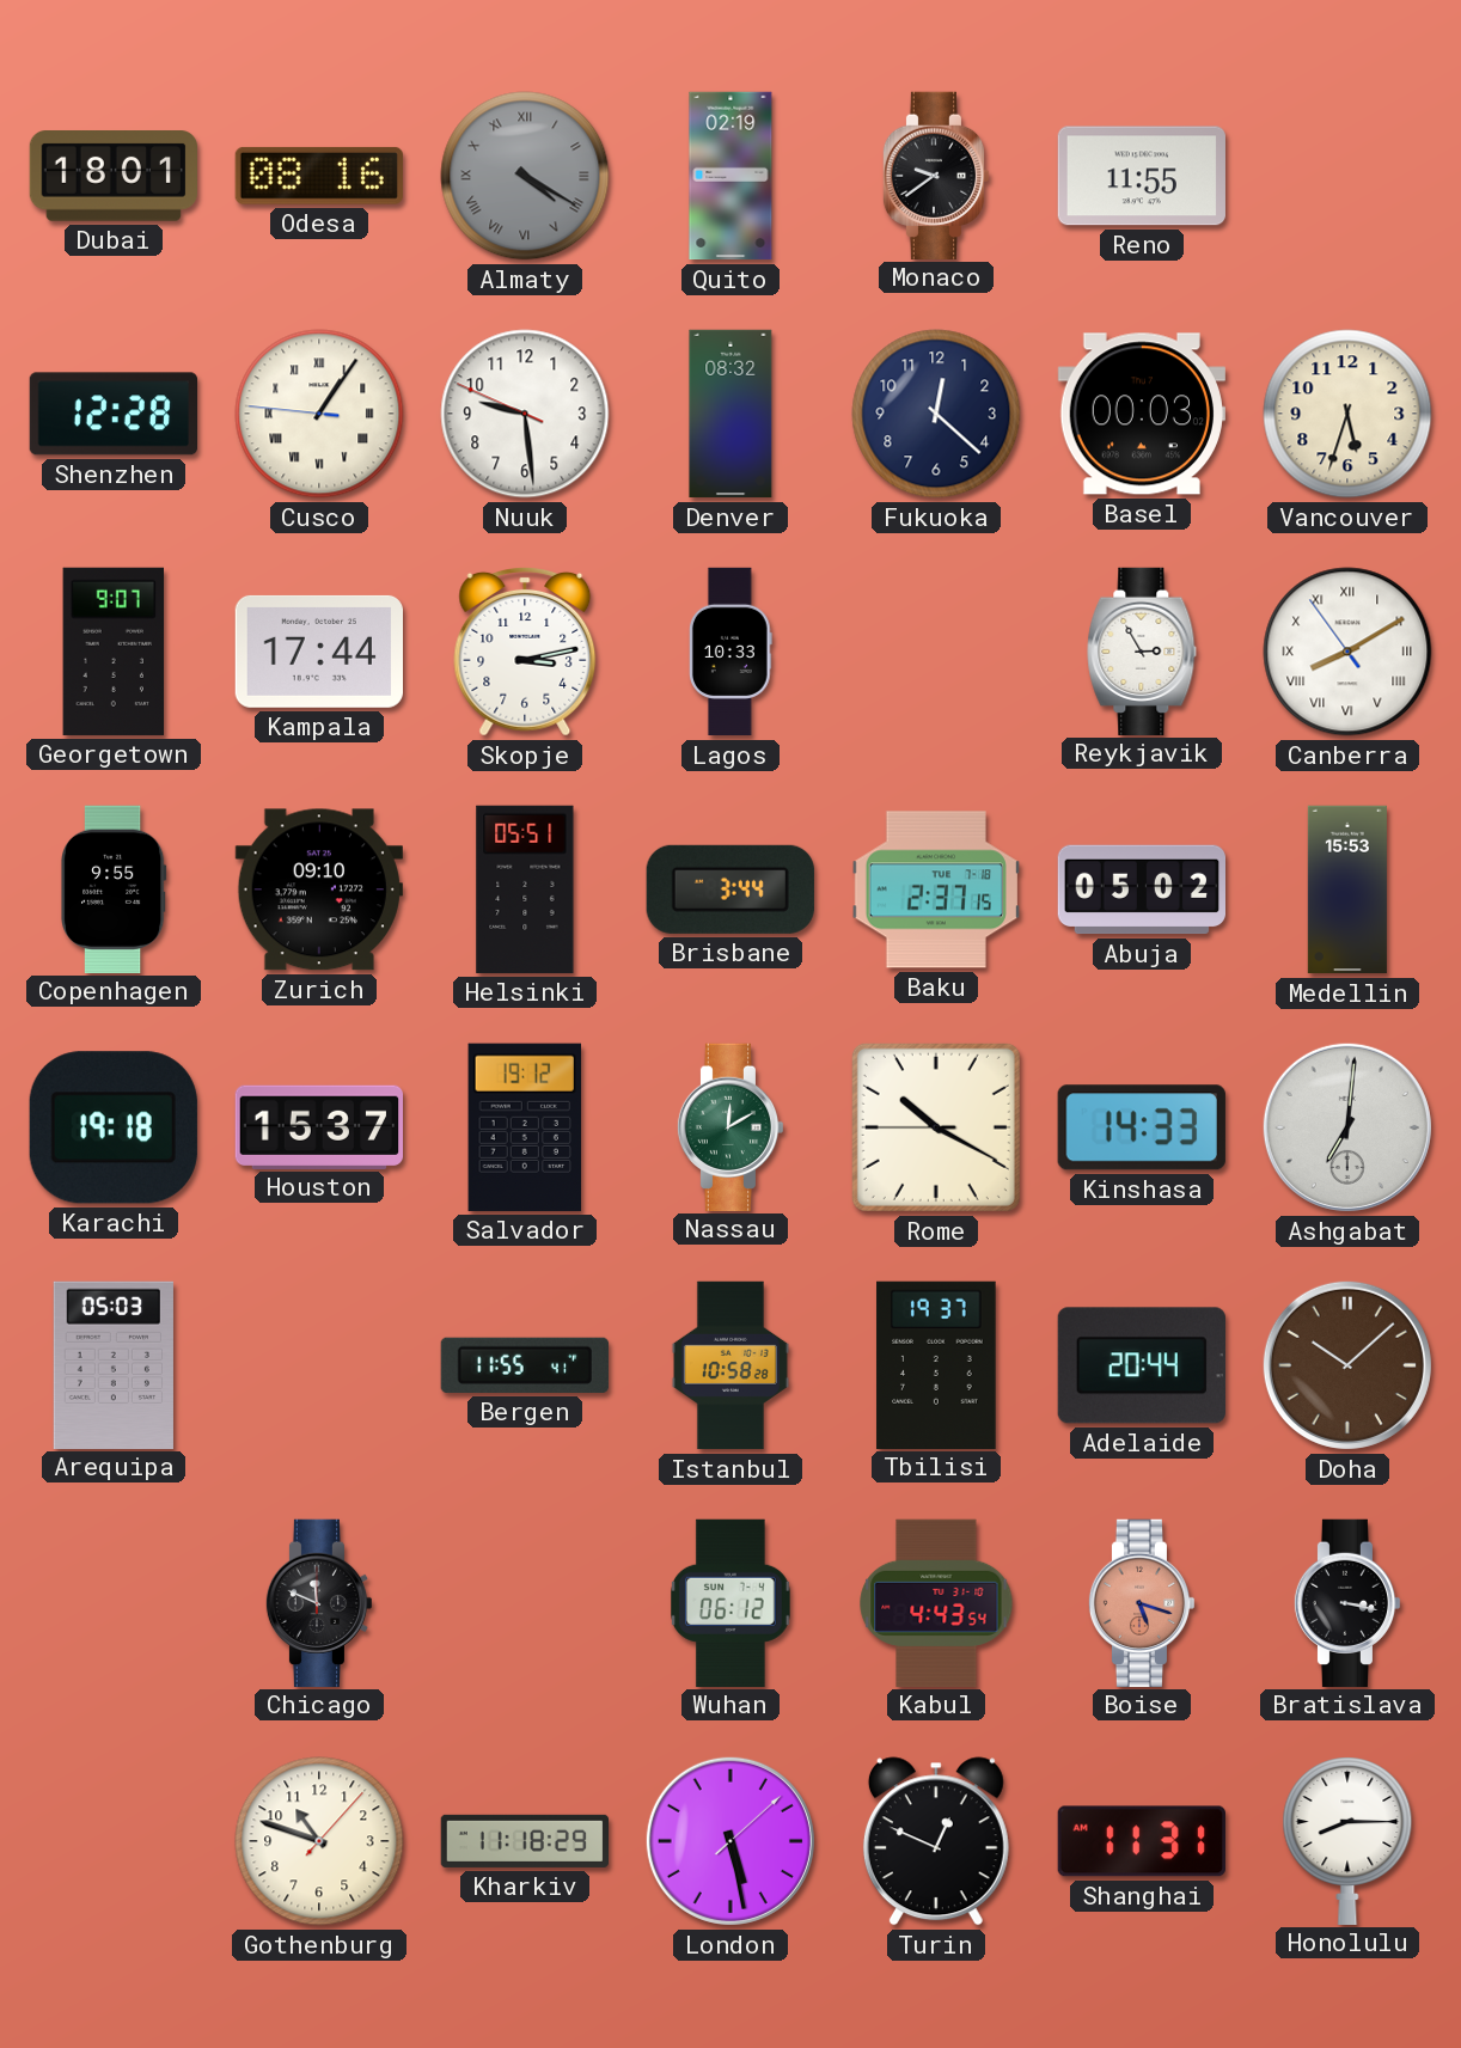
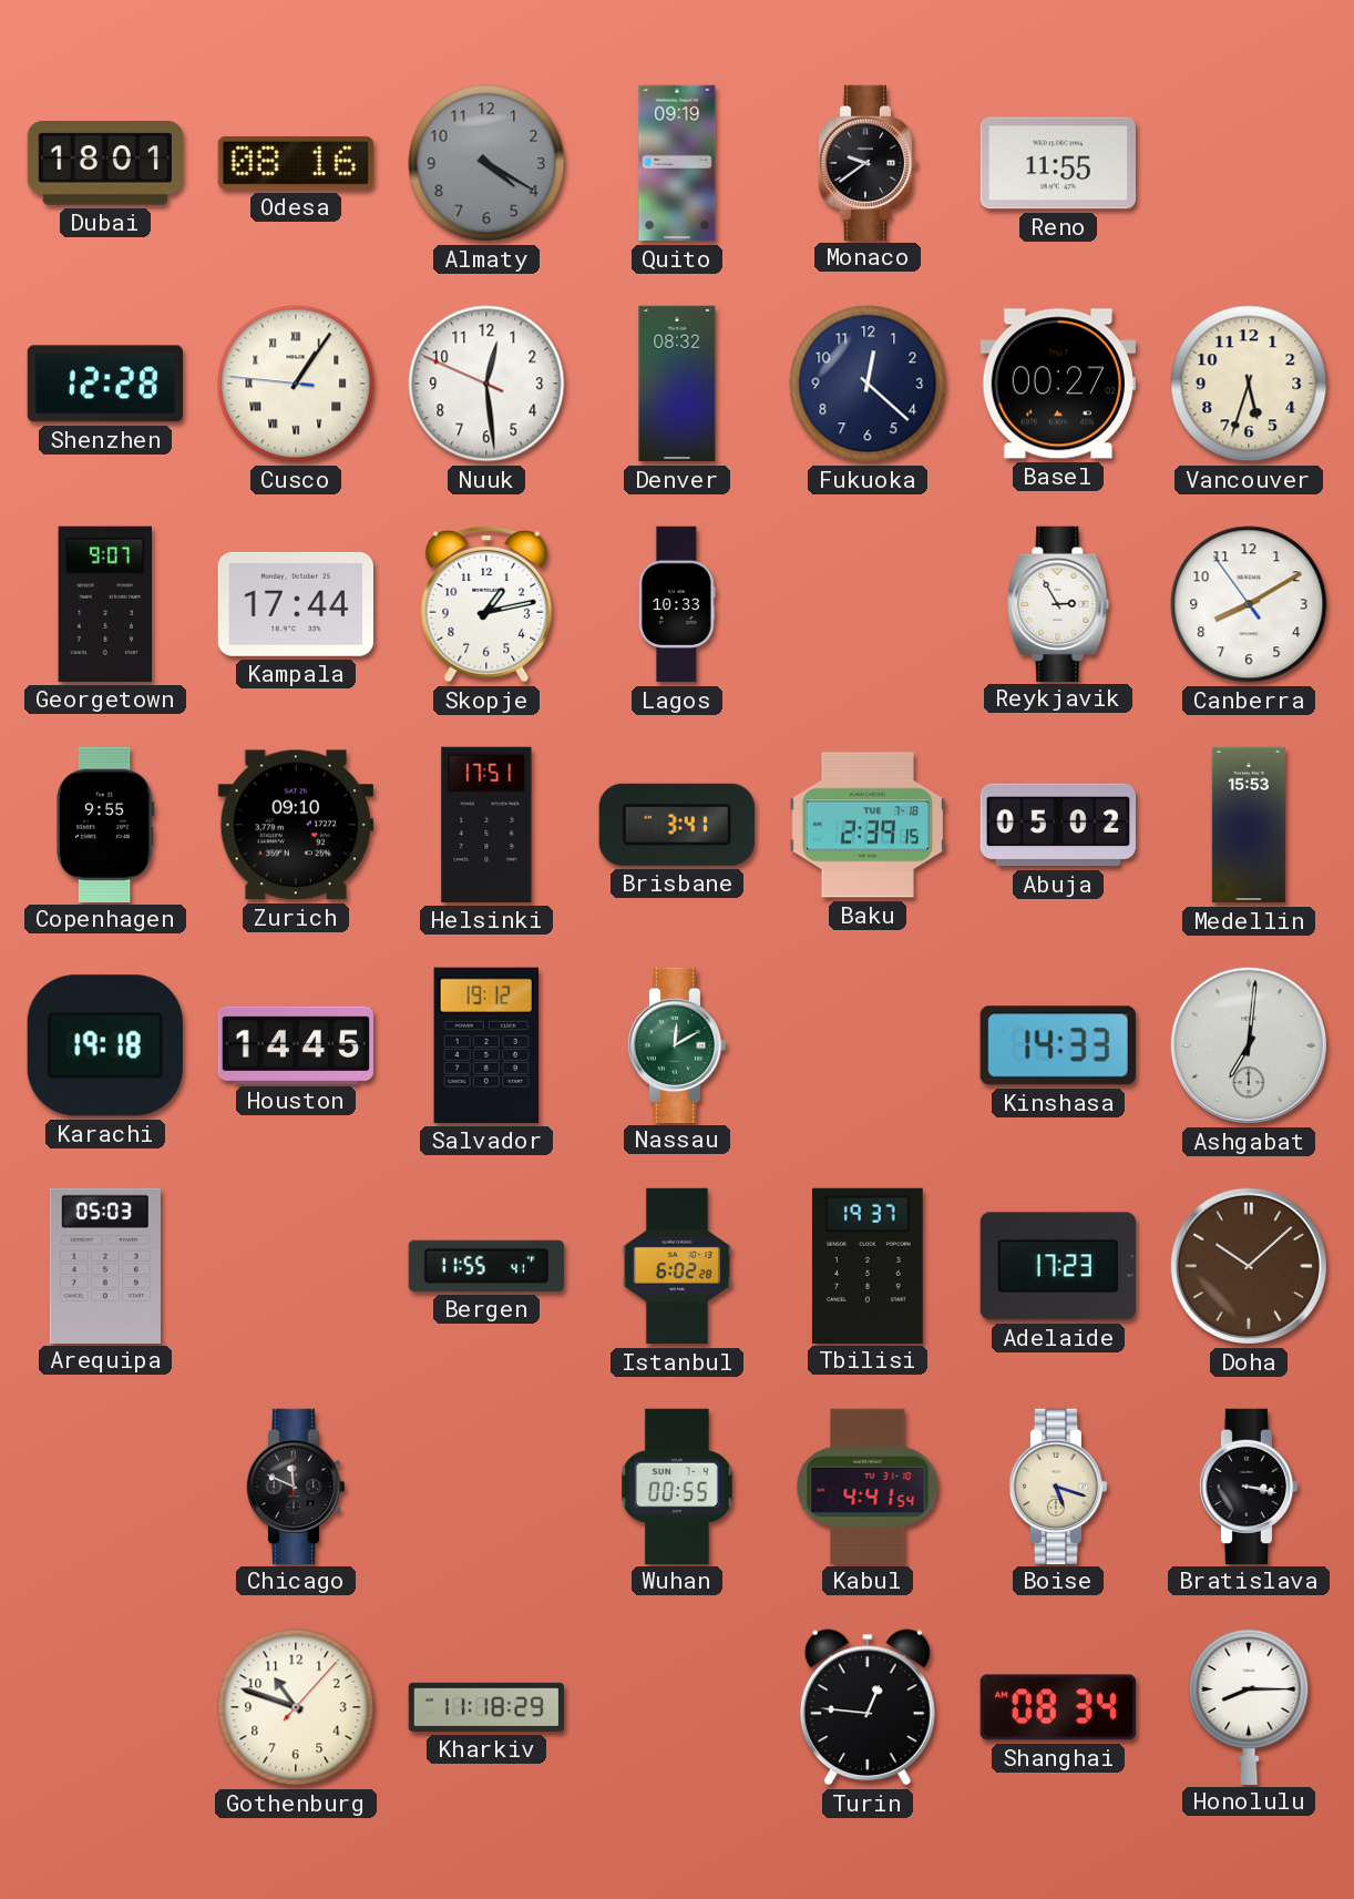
Almaty numerals: Roman -> Arabic (486, 163)
Quito: 02:19 -> 09:19 (677, 163)
Nuuk: 9:28 -> 12:28 (486, 384)
Basel: 00:03 -> 00:27 (1058, 384)
Skopje: 3:13 -> 1:13 (486, 604)
Canberra numerals: Roman -> Arabic (1249, 604)
Helsinki: 05:51 -> 17:51 (486, 825)
Brisbane: 3:44 -> 3:41 (677, 825)
Baku: 2:37 -> 2:39 (866, 825)
Houston: 15:37 -> 14:45 (295, 1044)
Rome: 10:19 -> none (936, 1127)
Istanbul: 10:58 -> 6:02 (677, 1266)
Adelaide: 20:44 -> 17:23 (1058, 1266)
Wuhan: 06:12 -> 00:55 (678, 1485)
Kabul: 4:43 -> 4:41 (868, 1485)
Boise dial: salmon -> cream (1058, 1485)
London: 5:28 -> none (730, 1841)
Turin: 12:49 -> 12:46 (868, 1707)
Shanghai: 11:31 -> 08:34 (1058, 1707)
